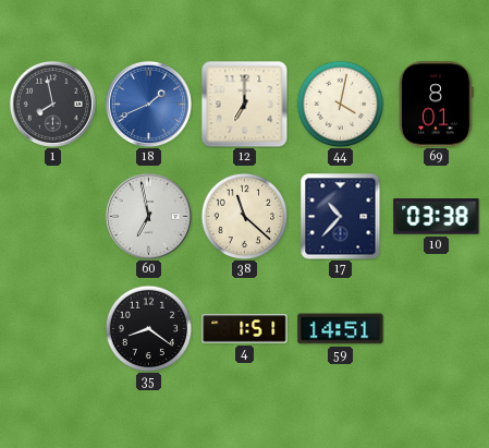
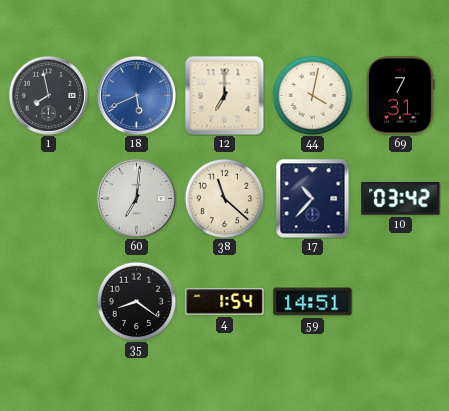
18: 1:41 -> 5:41 (136, 95)
69: 8:01 -> 7:31 (400, 96)
60: 6:58 -> 7:01 (136, 198)
10: 03:38 -> 03:42 (401, 199)
4: 1:51 -> 1:54 (225, 302)
